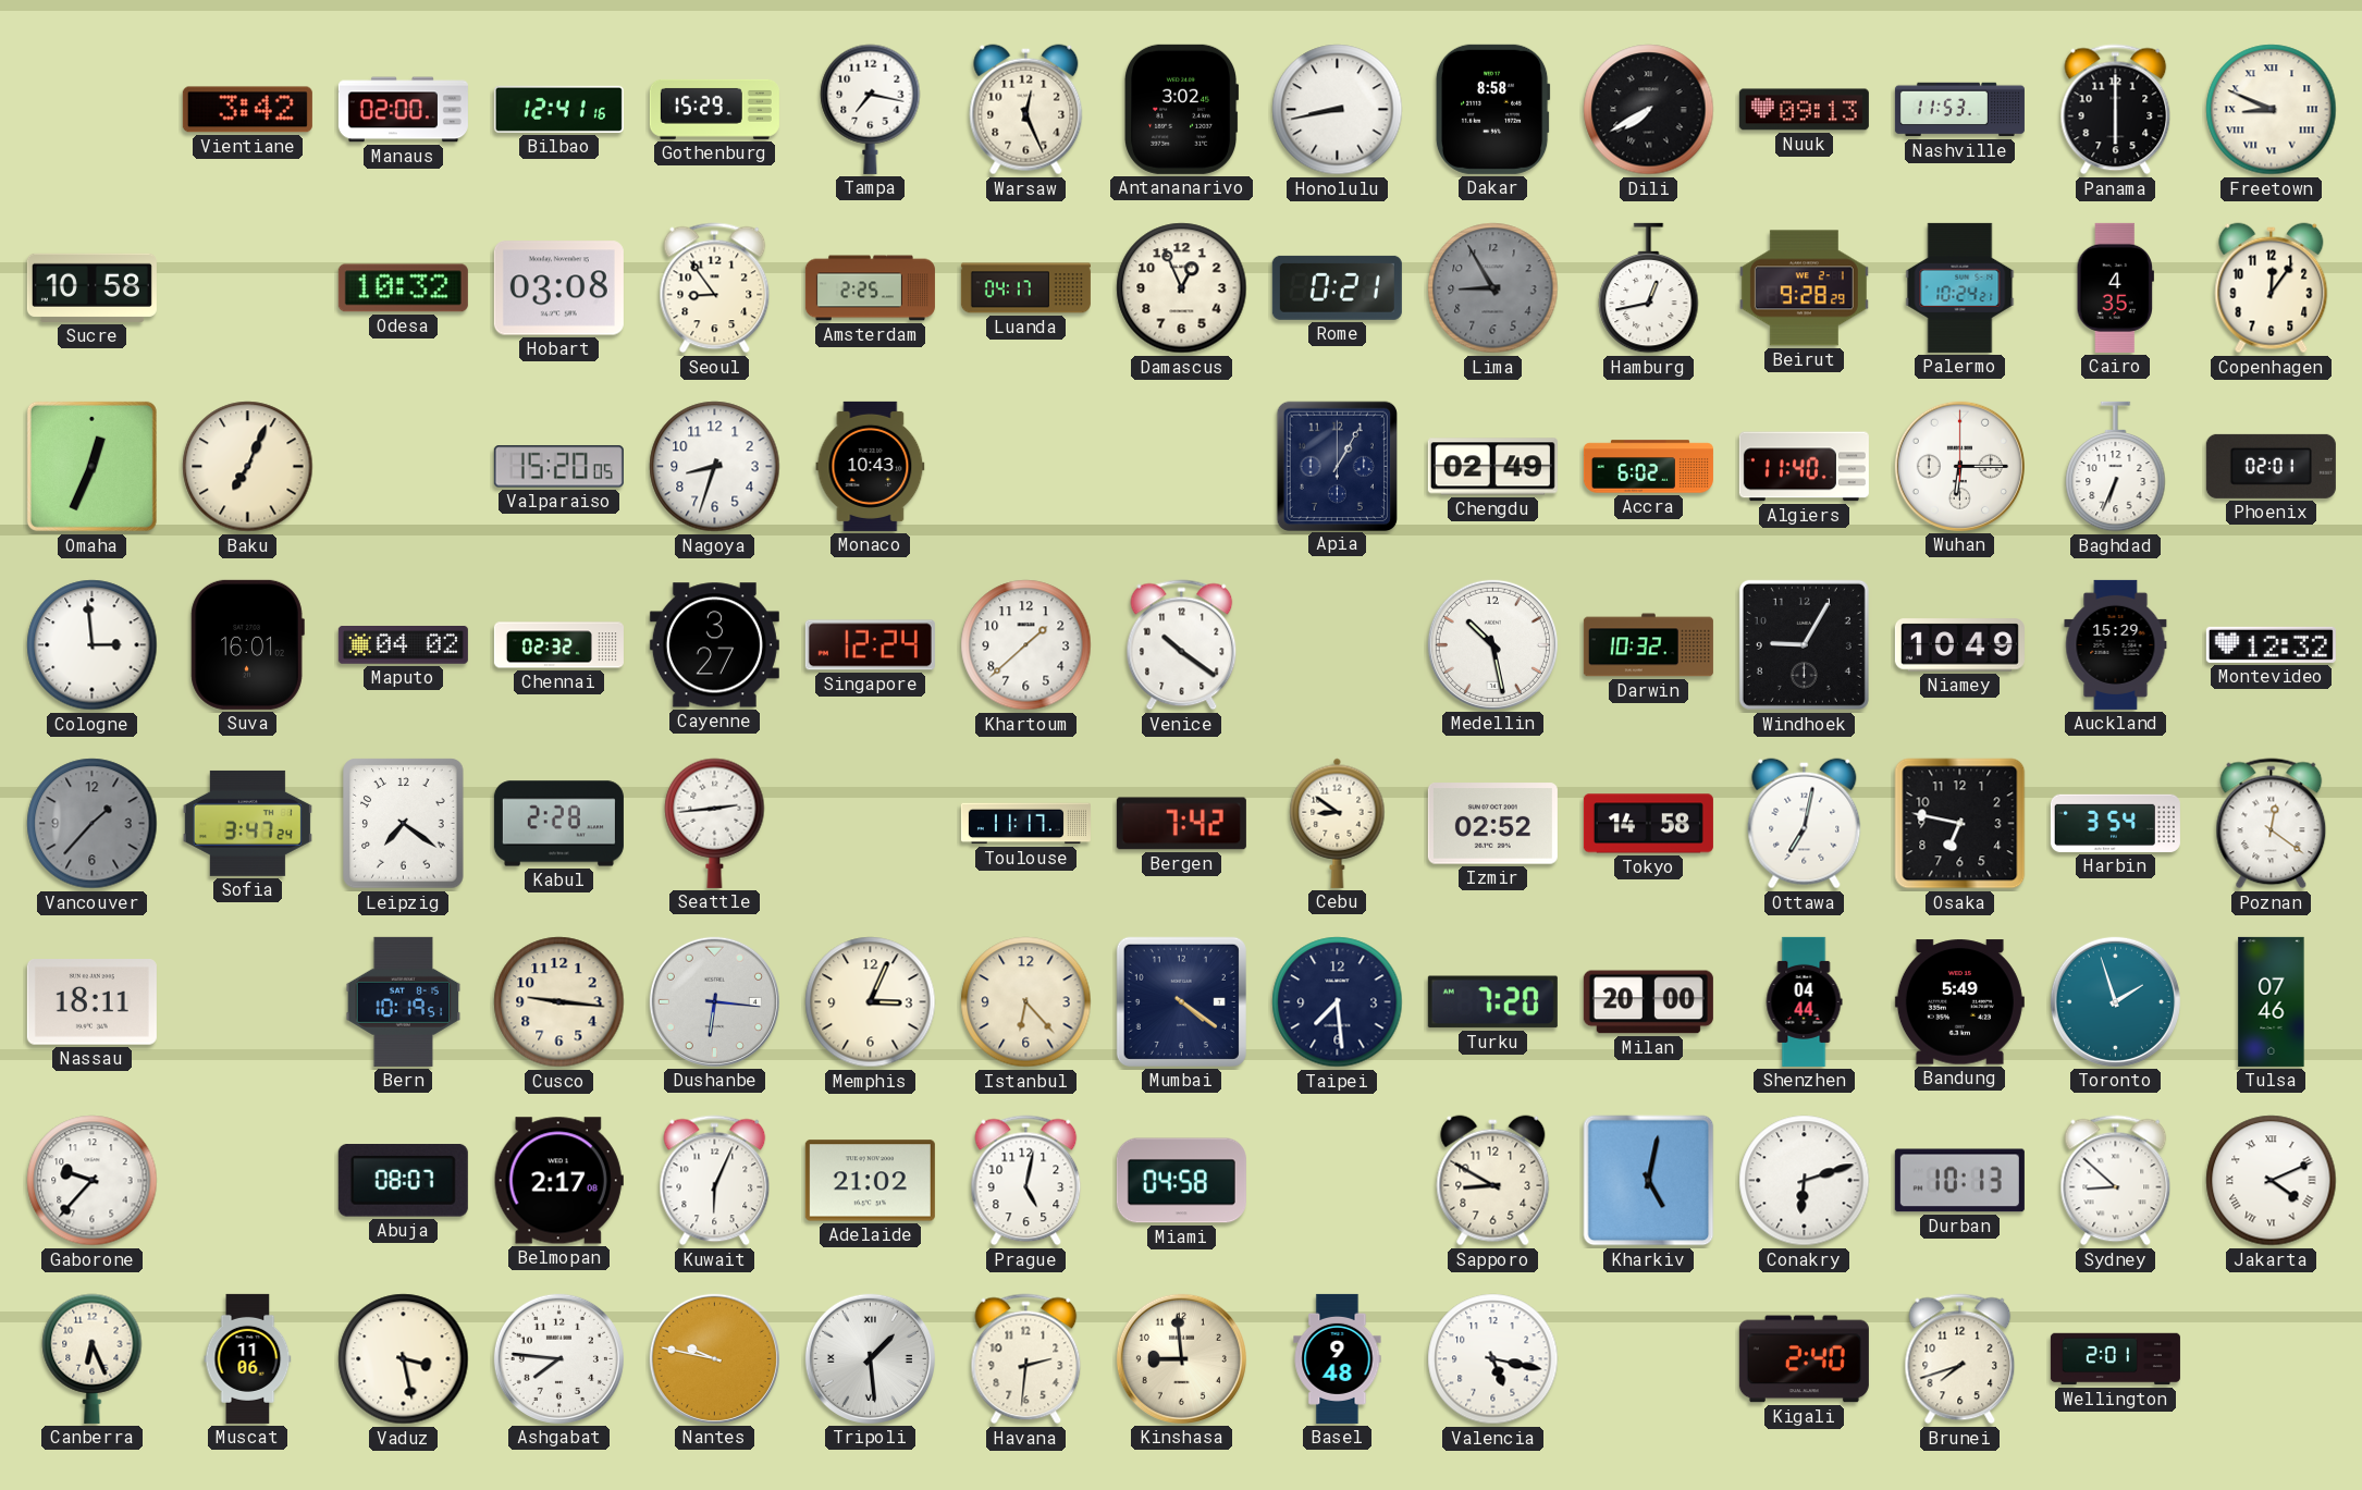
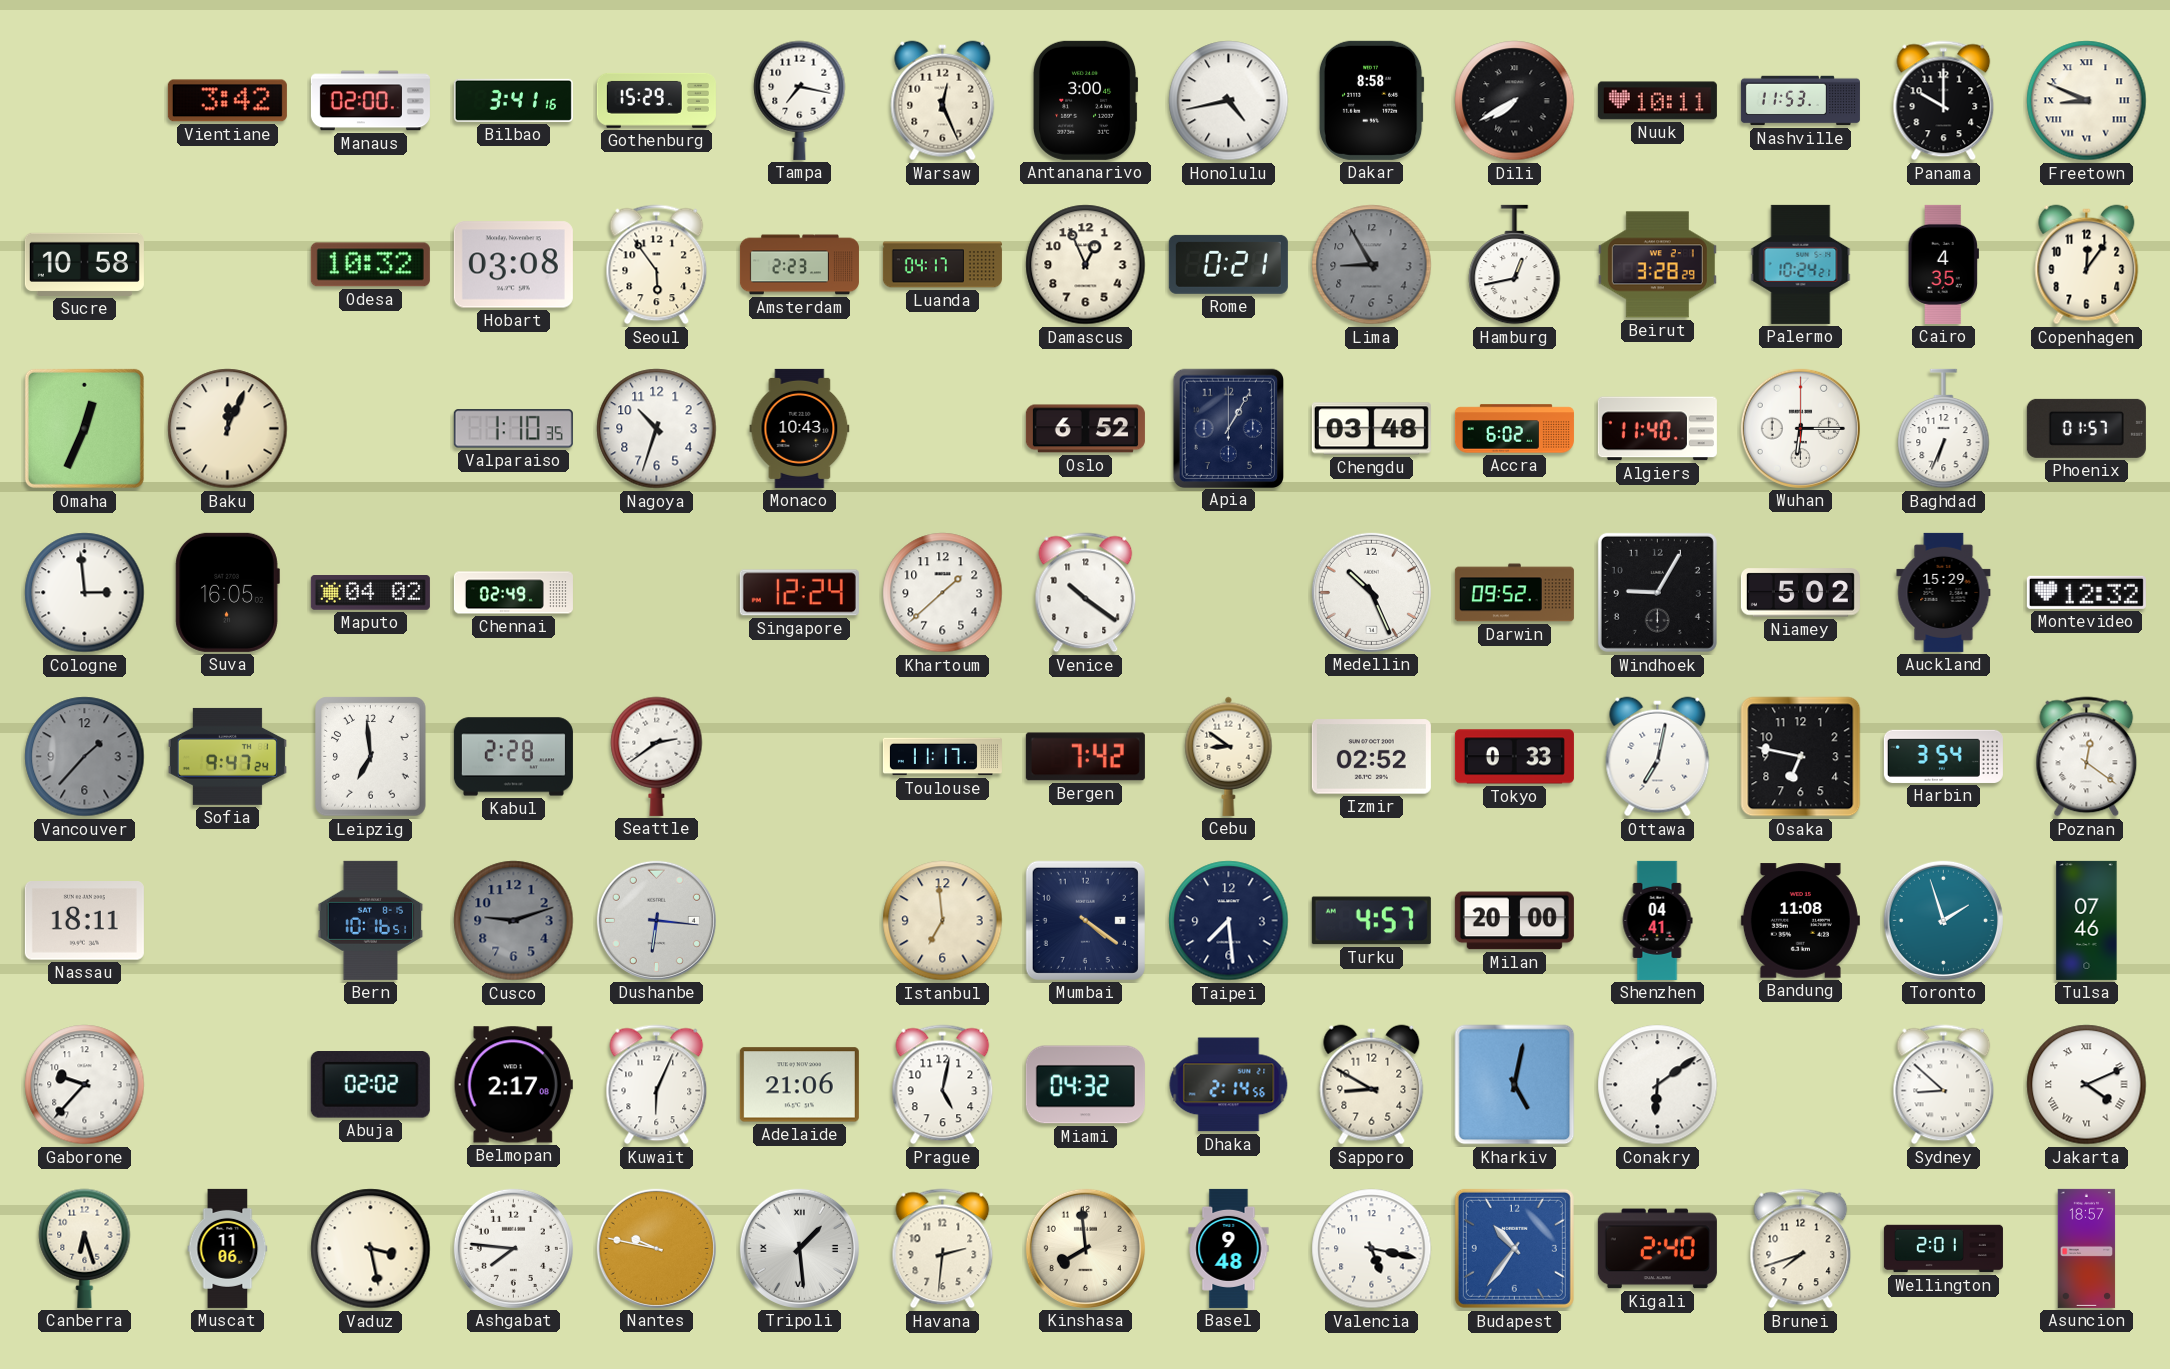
Bilbao: 12:41 -> 3:41 (513, 100)
Antananarivo: 3:02 -> 3:00 (1086, 100)
Honolulu: 8:43 -> 4:43 (1229, 101)
Nuuk: 09:13 -> 10:11 (1657, 101)
Panama: 6:00 -> 10:00 (1944, 101)
Seoul: 8:54 -> 5:54 (657, 265)
Amsterdam: 2:25 -> 2:23 (799, 265)
Beirut: 9:28 -> 3:28 (1657, 265)
Baku: 7:04 -> 12:04 (228, 429)
Valparaiso: 15:20 -> 1:10 (513, 429)
Nagoya: 8:33 -> 10:33 (657, 429)
Oslo: none -> 6:52 (1085, 429)
Chengdu: 02:49 -> 03:48 (1371, 429)
Phoenix: 02:01 -> 01:57 (2086, 428)
Suva: 16:01 -> 16:05 (227, 592)
Chennai: 02:32 -> 02:49 (513, 593)
Cayenne: 3:27 -> none (714, 645)
Medellin: 10:28 -> 10:26 (1371, 592)
Darwin: 10:32 -> 09:52 (1514, 593)
Niamey: 10:49 -> 5:02 (1800, 593)
Sofia: 3:47 -> 9:47 (227, 756)
Leipzig: 7:21 -> 6:59 (371, 757)
Seattle: 2:44 -> 2:39 (657, 756)
Tokyo: 14:58 -> 0:33 (1514, 757)
Bern: 10:19 -> 10:16 (371, 920)
Cusco: 9:16 -> 9:12 (514, 921)
Cusco dial: cream -> grey (514, 921)
Memphis: 3:04 -> none (871, 1002)
Istanbul: 6:23 -> 6:59 (943, 921)
Turku: 7:20 -> 4:57 (1371, 921)
Shenzhen: 04:44 -> 04:41 (1657, 920)
Bandung: 5:49 -> 11:08 (1800, 921)
Abuja: 08:07 -> 02:02 (370, 1085)
Adelaide: 21:02 -> 21:06 (799, 1085)
Miami: 04:58 -> 04:32 (1085, 1085)
Dhaka: none -> 2:14 (1229, 1085)
Conakry: 6:12 -> 6:09 (1658, 1085)
Durban: 10:13 -> none (1959, 1181)
Canberra: 6:26 -> 6:27 (85, 1248)
Kinshasa: 8:59 -> 7:59 (1085, 1248)
Budapest: none -> 10:36 (1514, 1248)
Asuncion: none -> 18:57 (2087, 1248)
